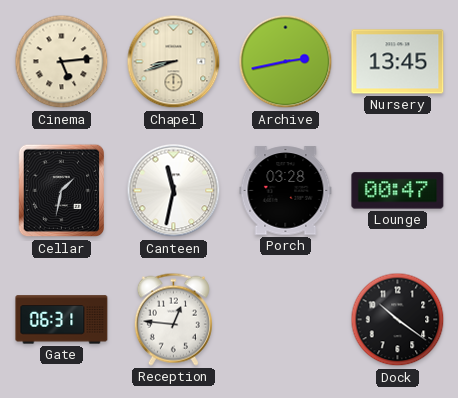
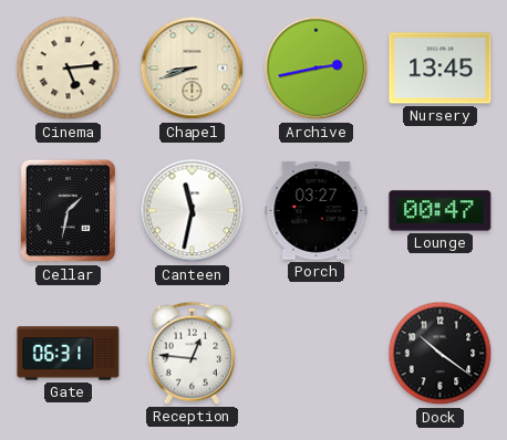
Porch: 03:28 -> 03:27 (317, 211)
